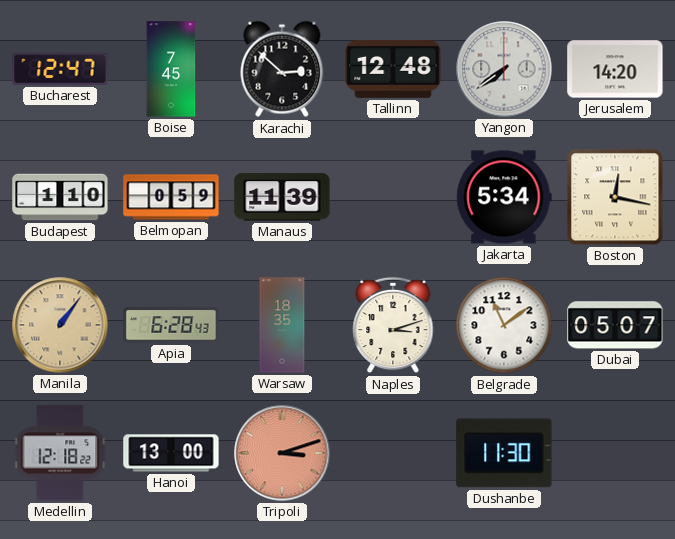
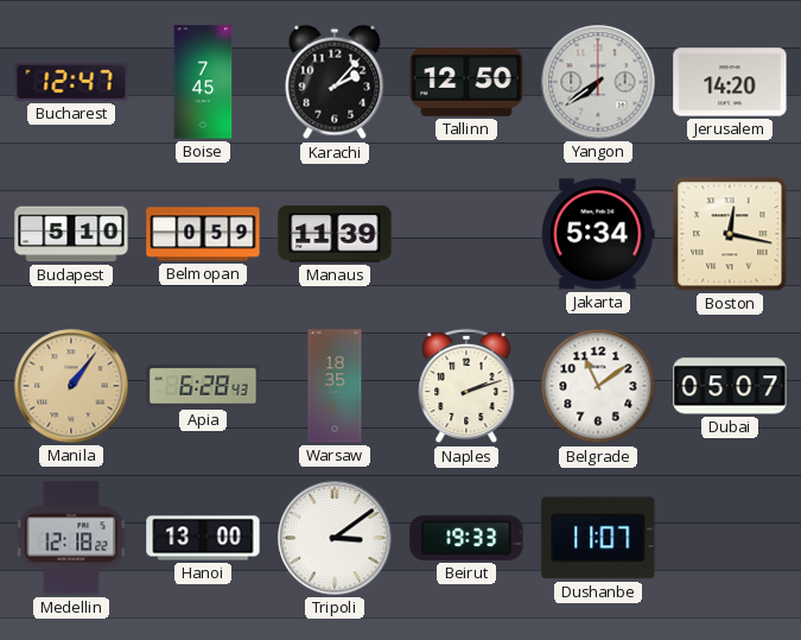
Karachi: 2:52 -> 2:07 (335, 82)
Tallinn: 12:48 -> 12:50 (466, 82)
Budapest: 1:10 -> 5:10 (71, 234)
Naples: 3:12 -> 2:12 (466, 386)
Tripoli: 3:12 -> 3:09 (335, 538)
Tripoli dial: salmon -> white (335, 538)
Beirut: none -> 19:33 (466, 538)
Dushanbe: 11:30 -> 11:07 (598, 538)
